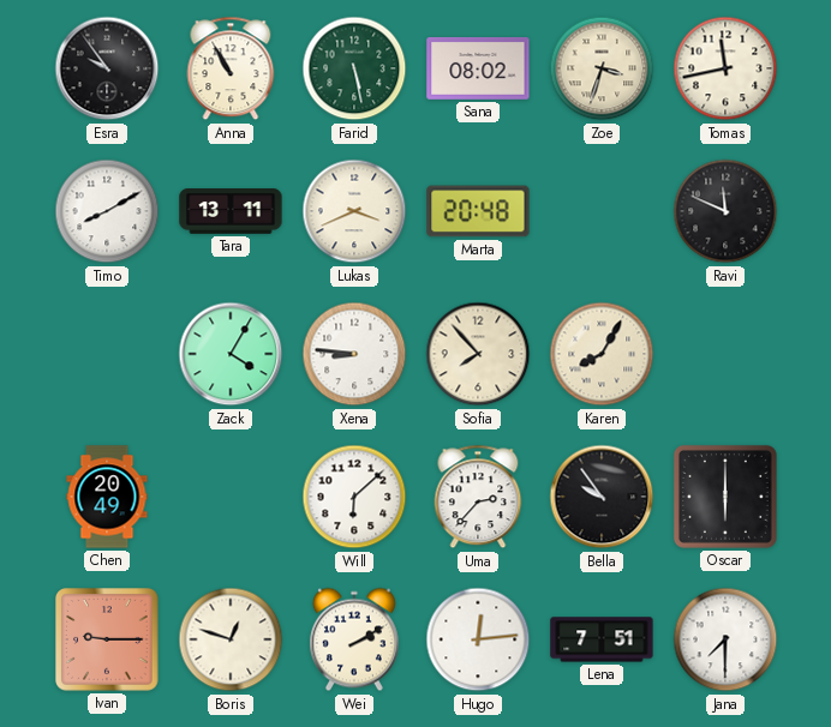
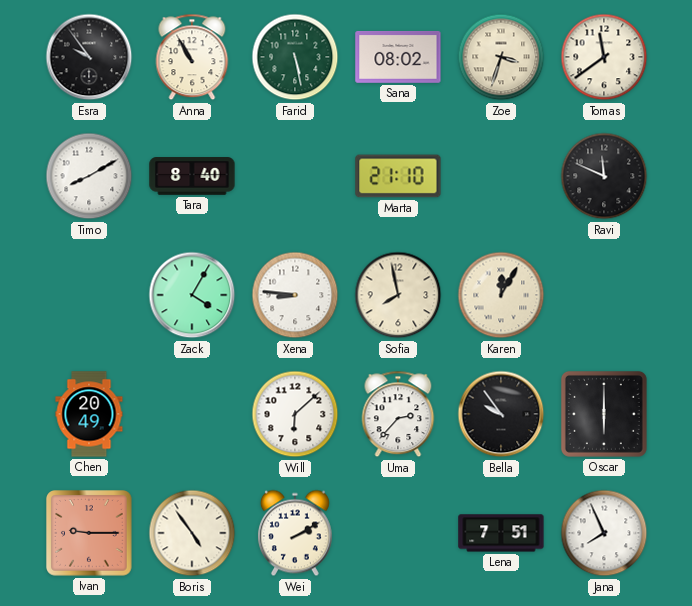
Tomas: 11:43 -> 11:39 (604, 57)
Tara: 13:11 -> 8:40 (192, 176)
Lukas: 3:41 -> none (354, 211)
Marta: 20:48 -> 21:10 (398, 176)
Sofia: 7:53 -> 7:58 (398, 295)
Karen: 8:05 -> 12:05 (501, 295)
Boris: 12:48 -> 4:54 (192, 533)
Hugo: 12:14 -> none (478, 639)
Jana: 7:30 -> 7:56 (604, 533)
